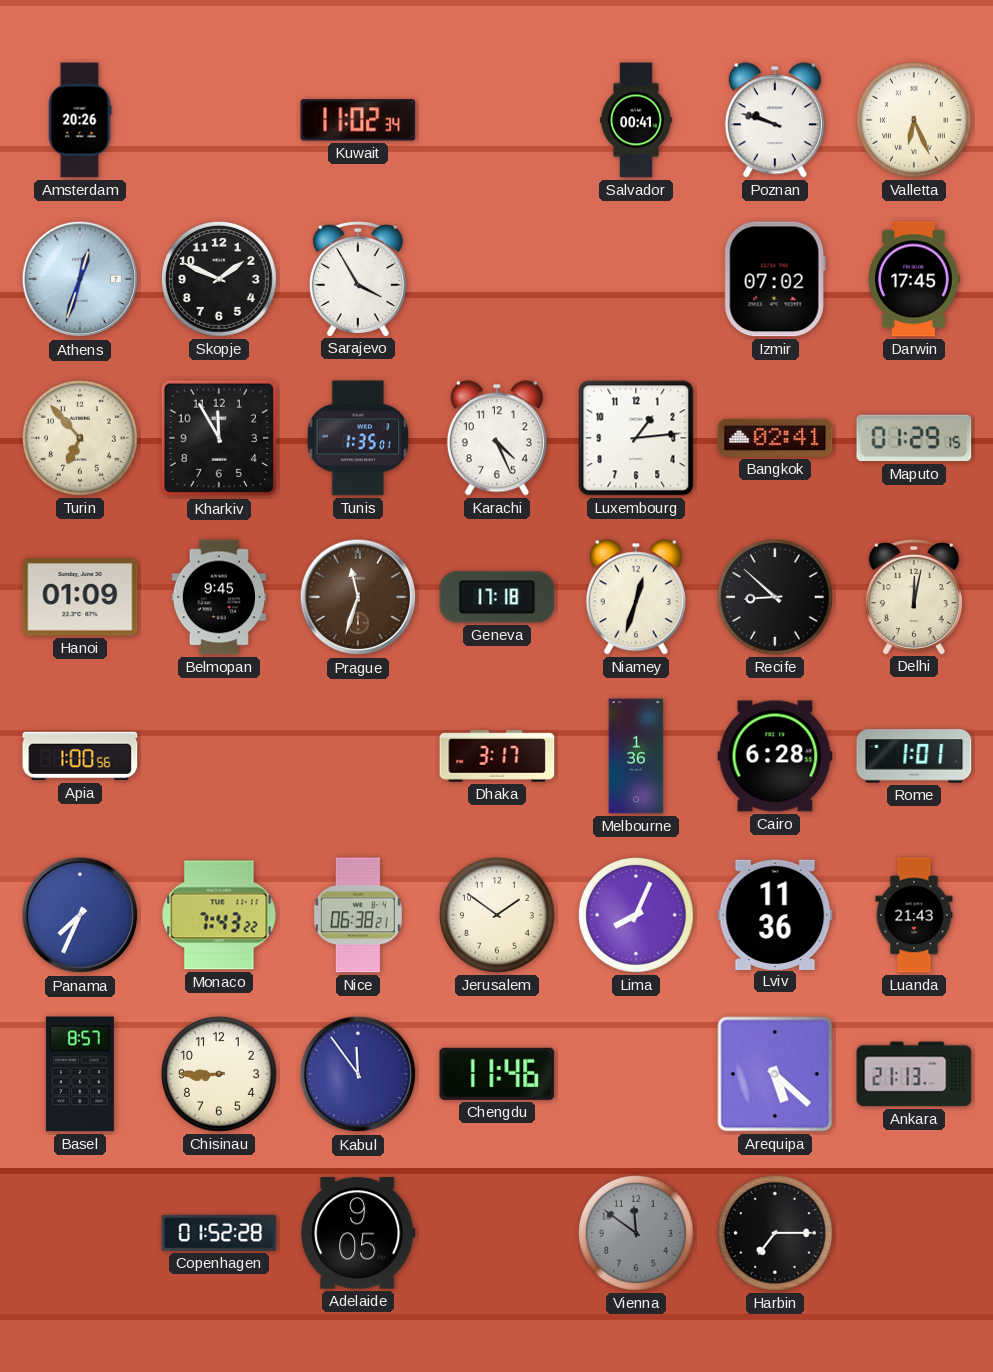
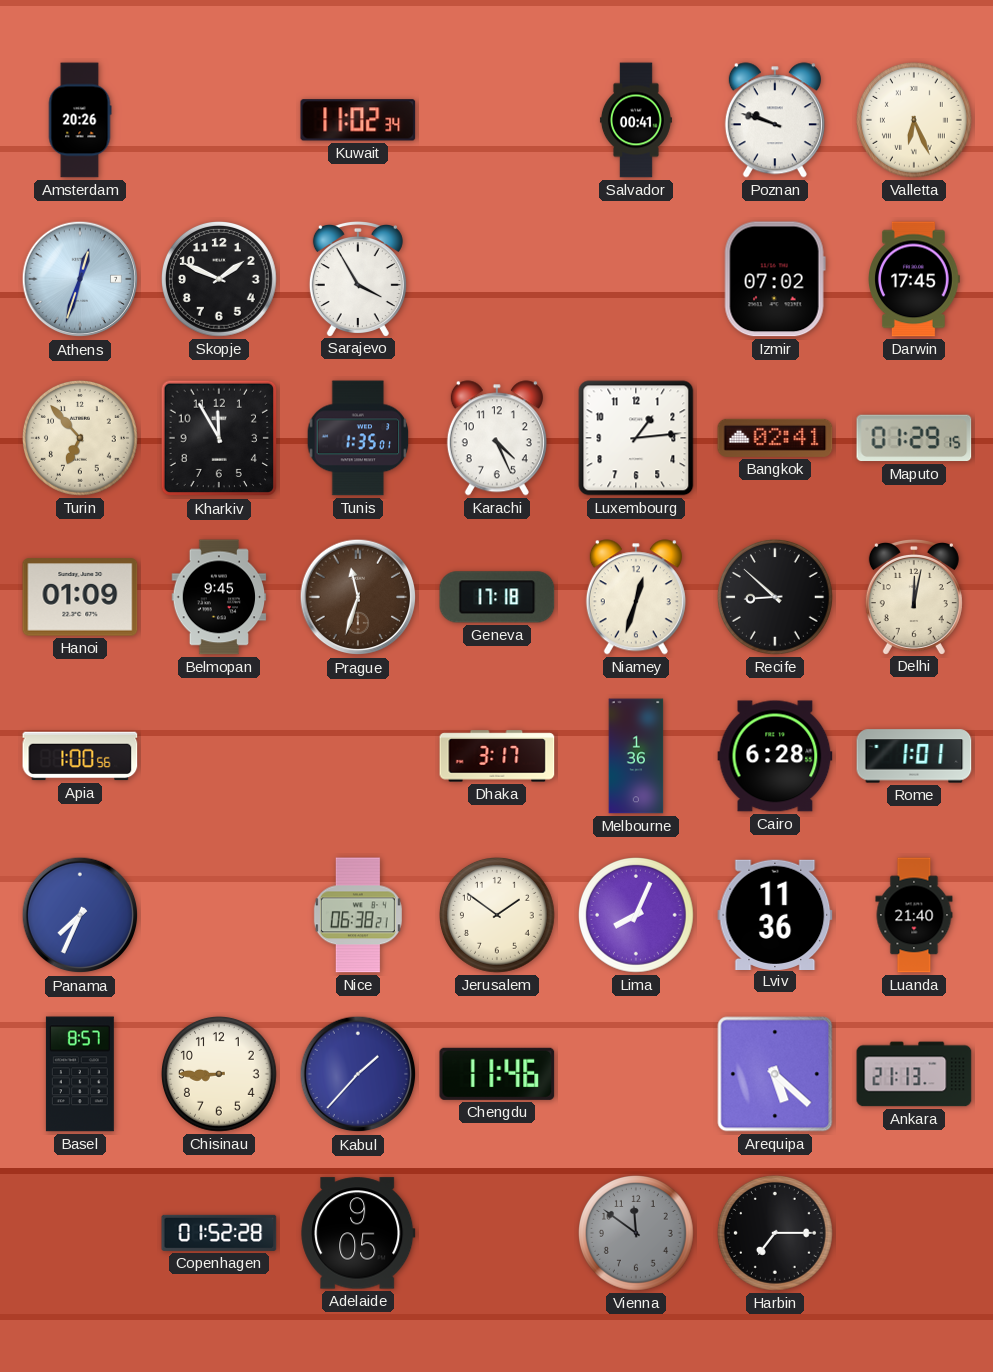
Monaco: 7:43 -> none (219, 915)
Luanda: 21:43 -> 21:40 (914, 915)
Kabul: 11:54 -> 1:37 (358, 1074)
